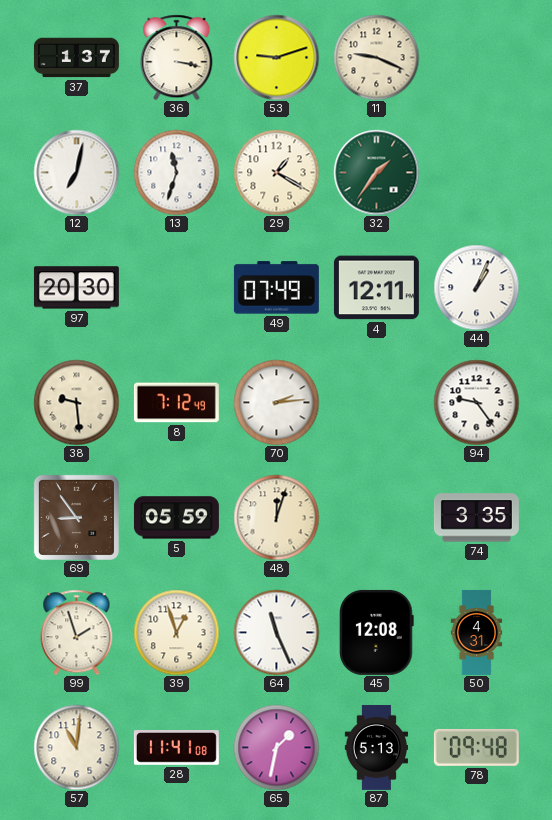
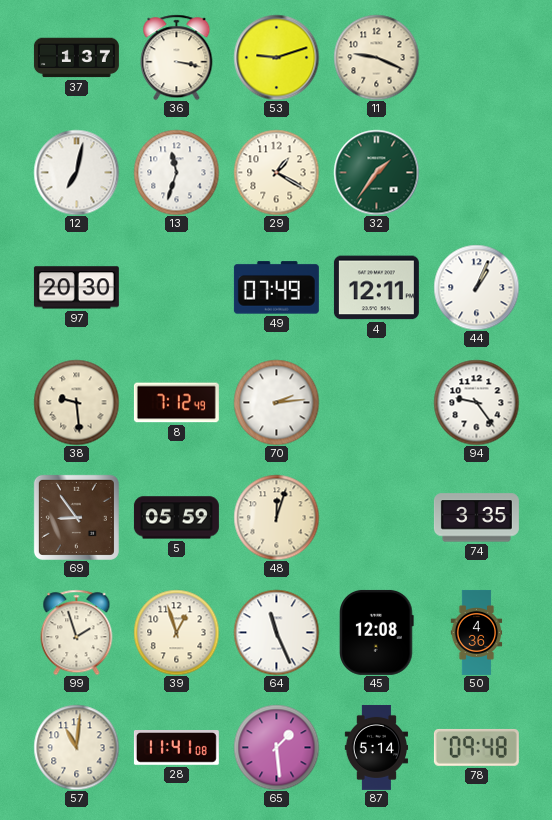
50: 4:31 -> 4:36 (477, 632)
65: 1:32 -> 1:29 (276, 747)
87: 5:13 -> 5:14 (376, 747)
